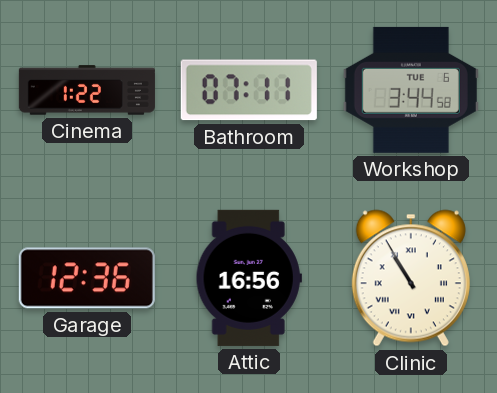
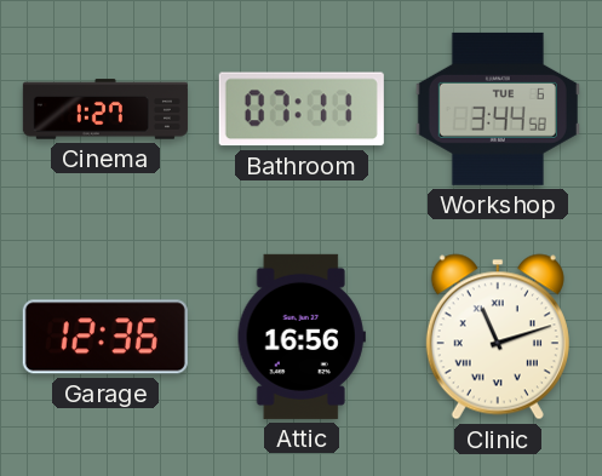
Cinema: 1:22 -> 1:27 (105, 109)
Clinic: 10:55 -> 11:12 (498, 337)
